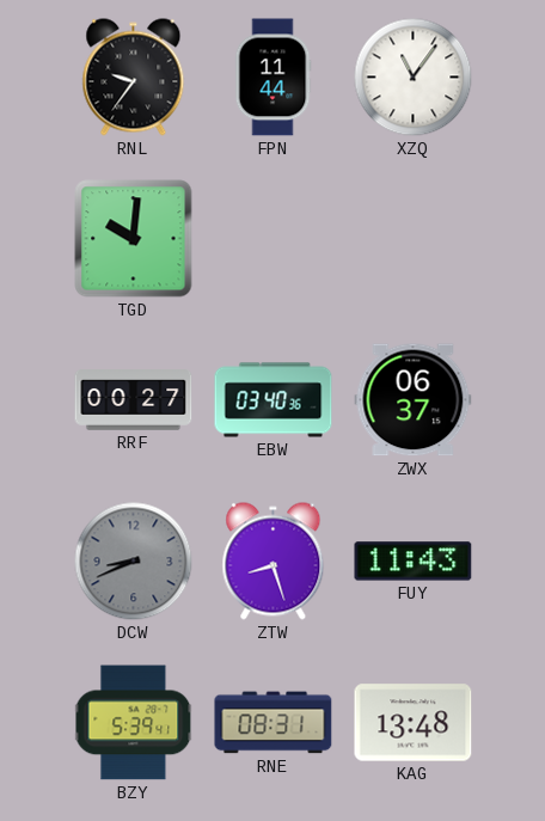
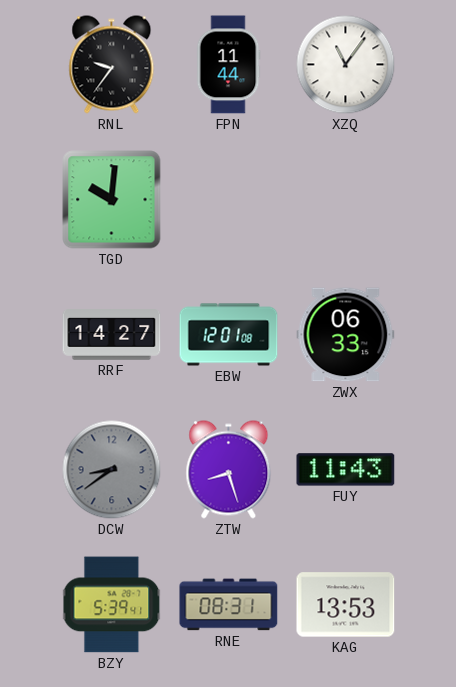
RRF: 00:27 -> 14:27 (112, 335)
EBW: 03:40 -> 12:01 (229, 335)
ZWX: 06:37 -> 06:33 (346, 335)
DCW: 8:41 -> 8:39 (112, 470)
KAG: 13:48 -> 13:53 (346, 605)
